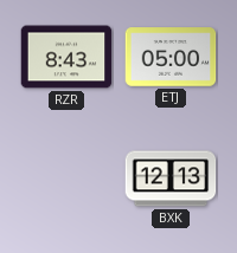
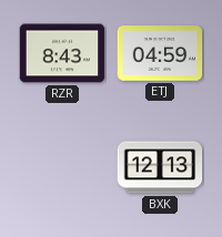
ETJ: 05:00 -> 04:59 (160, 53)
